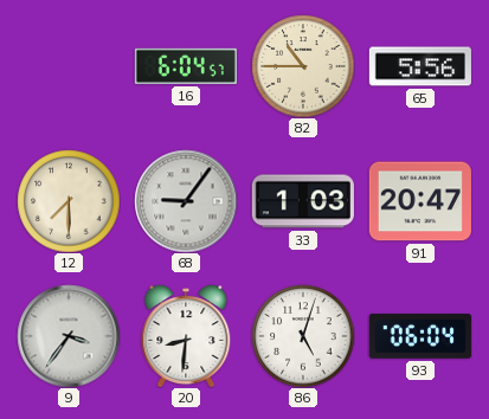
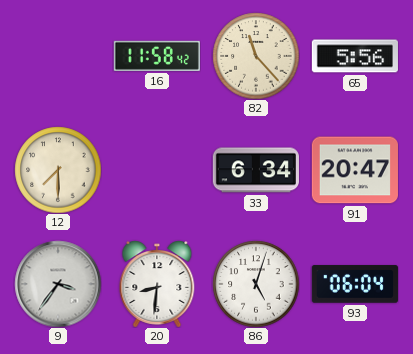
16: 6:04 -> 11:58 (157, 56)
82: 10:45 -> 11:23 (256, 56)
68: 9:06 -> none (186, 201)
33: 1:03 -> 6:34 (256, 170)
